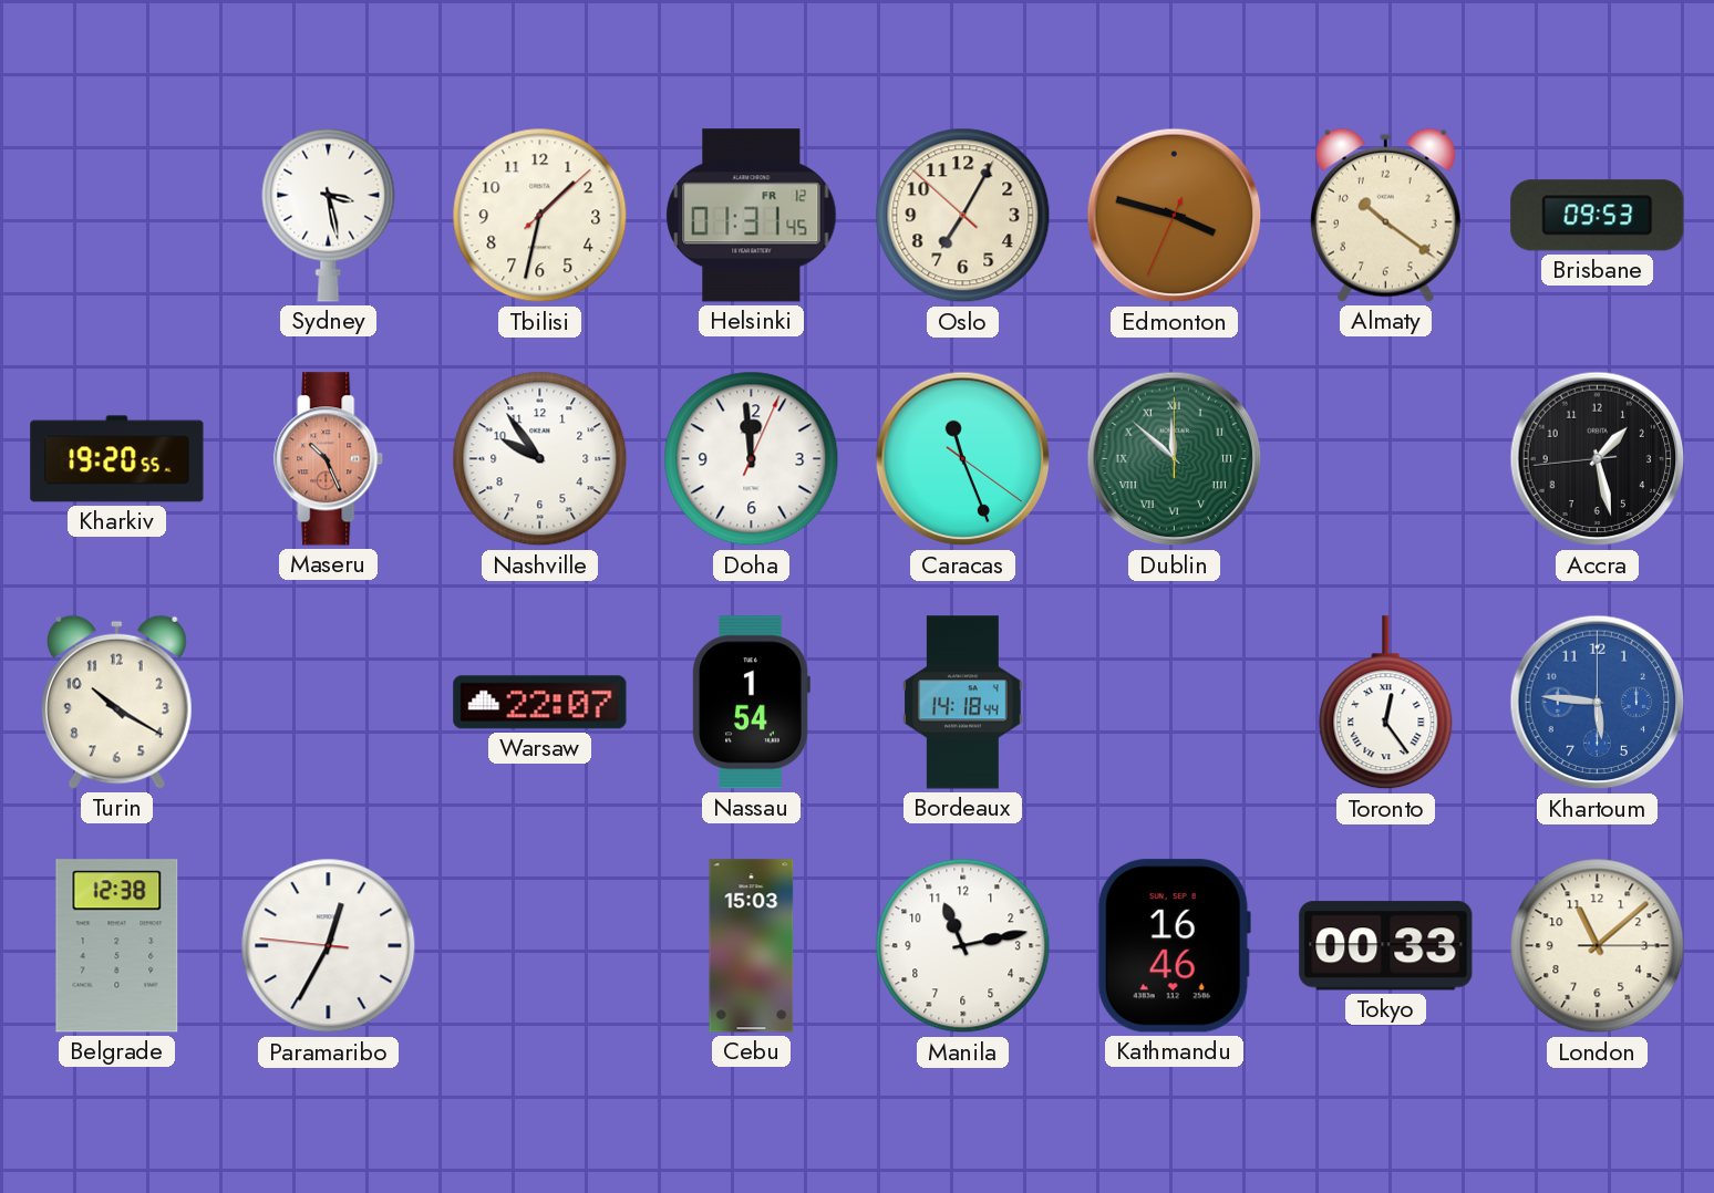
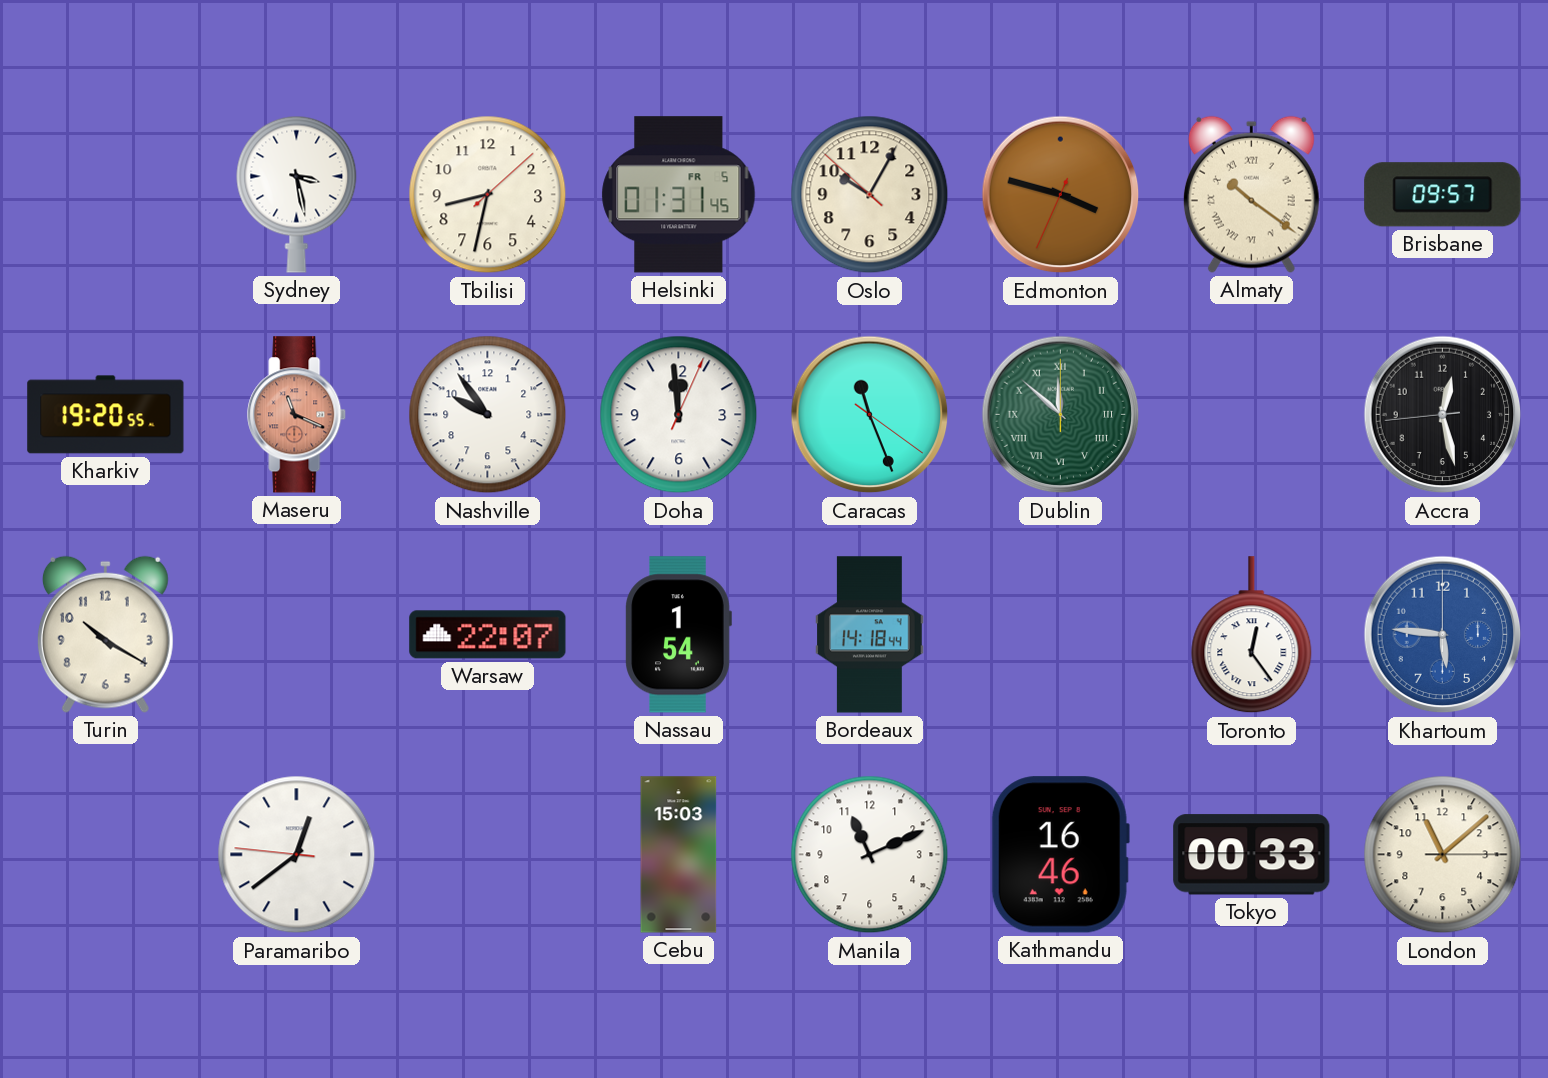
Tbilisi: 1:32 -> 8:32 (488, 195)
Helsinki date: FR 12 -> FR 5 (679, 195)
Oslo: 7:04 -> 10:04 (870, 195)
Almaty numerals: Arabic -> Roman (1251, 194)
Brisbane: 09:53 -> 09:57 (1443, 195)
Maseru: 10:26 -> 11:19 (297, 415)
Accra: 1:27 -> 12:27 (1443, 415)
Belgrade: 12:38 -> none (117, 946)
Paramaribo: 12:34 -> 12:38 (297, 855)
Manila: 11:13 -> 11:11 (870, 855)
